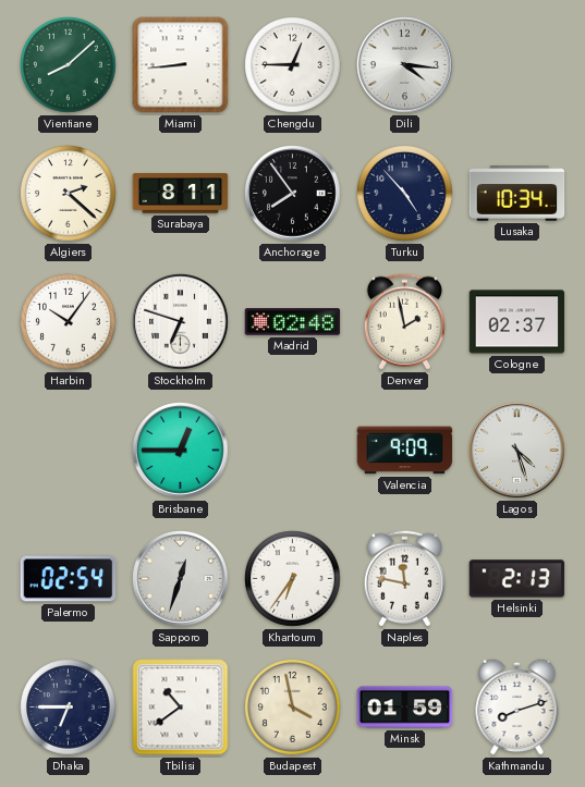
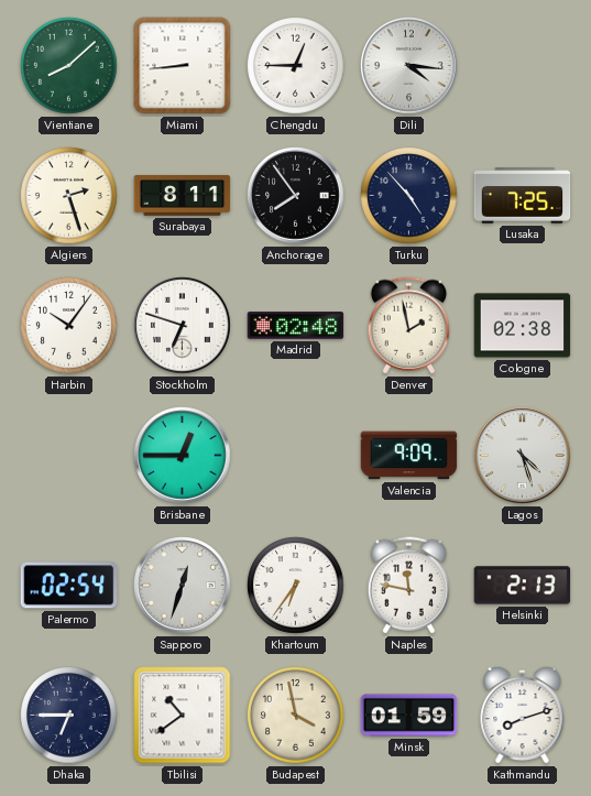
Algiers: 2:22 -> 2:27 (69, 196)
Lusaka: 10:34 -> 7:25 (523, 196)
Cologne: 02:37 -> 02:38 (523, 326)
